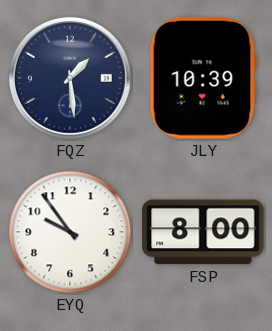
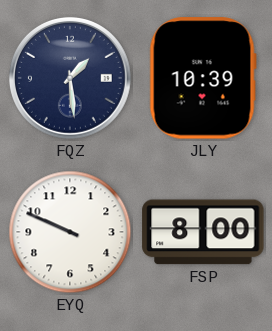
EYQ: 9:54 -> 9:49 (70, 232)
